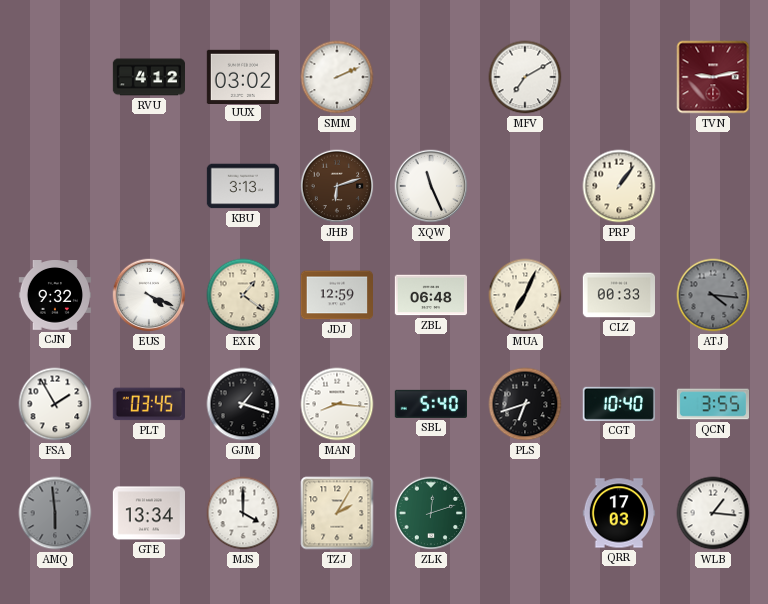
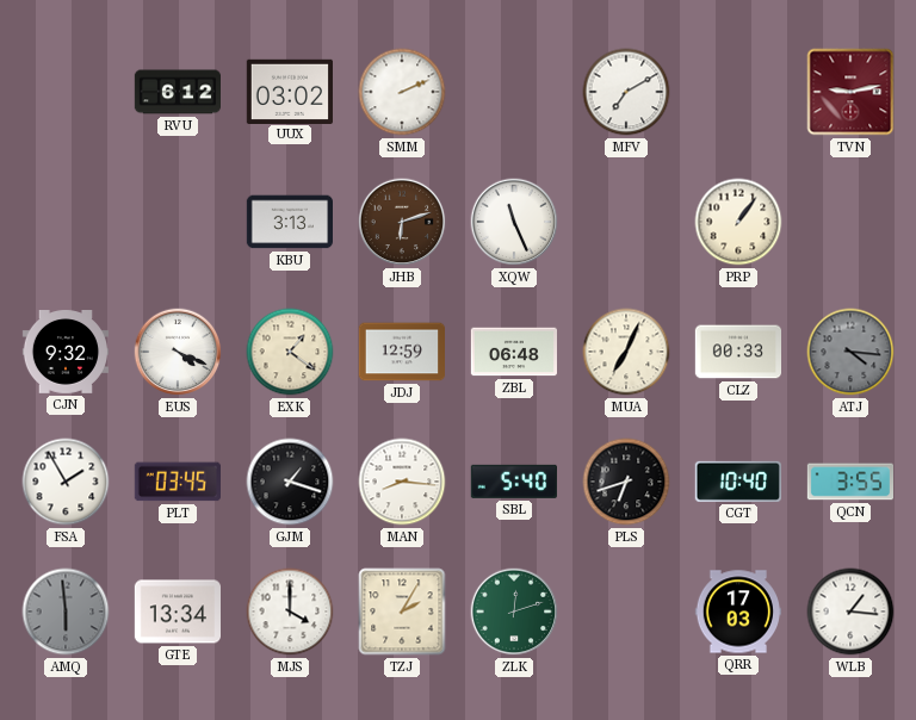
RVU: 4:12 -> 6:12 (177, 92)
